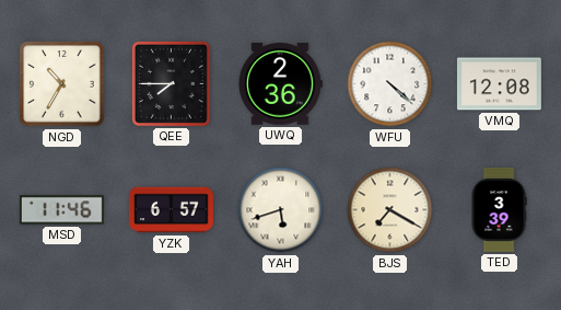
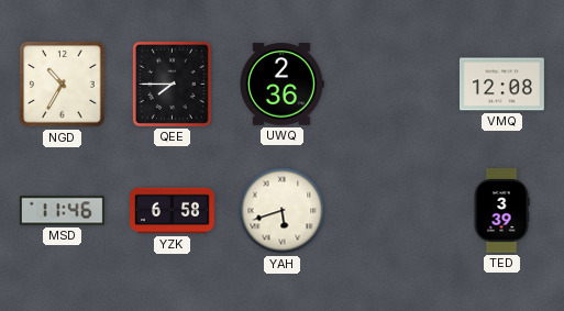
WFU: 4:22 -> none (390, 84)
YZK: 6:57 -> 6:58 (172, 211)
BJS: 7:20 -> none (390, 210)
